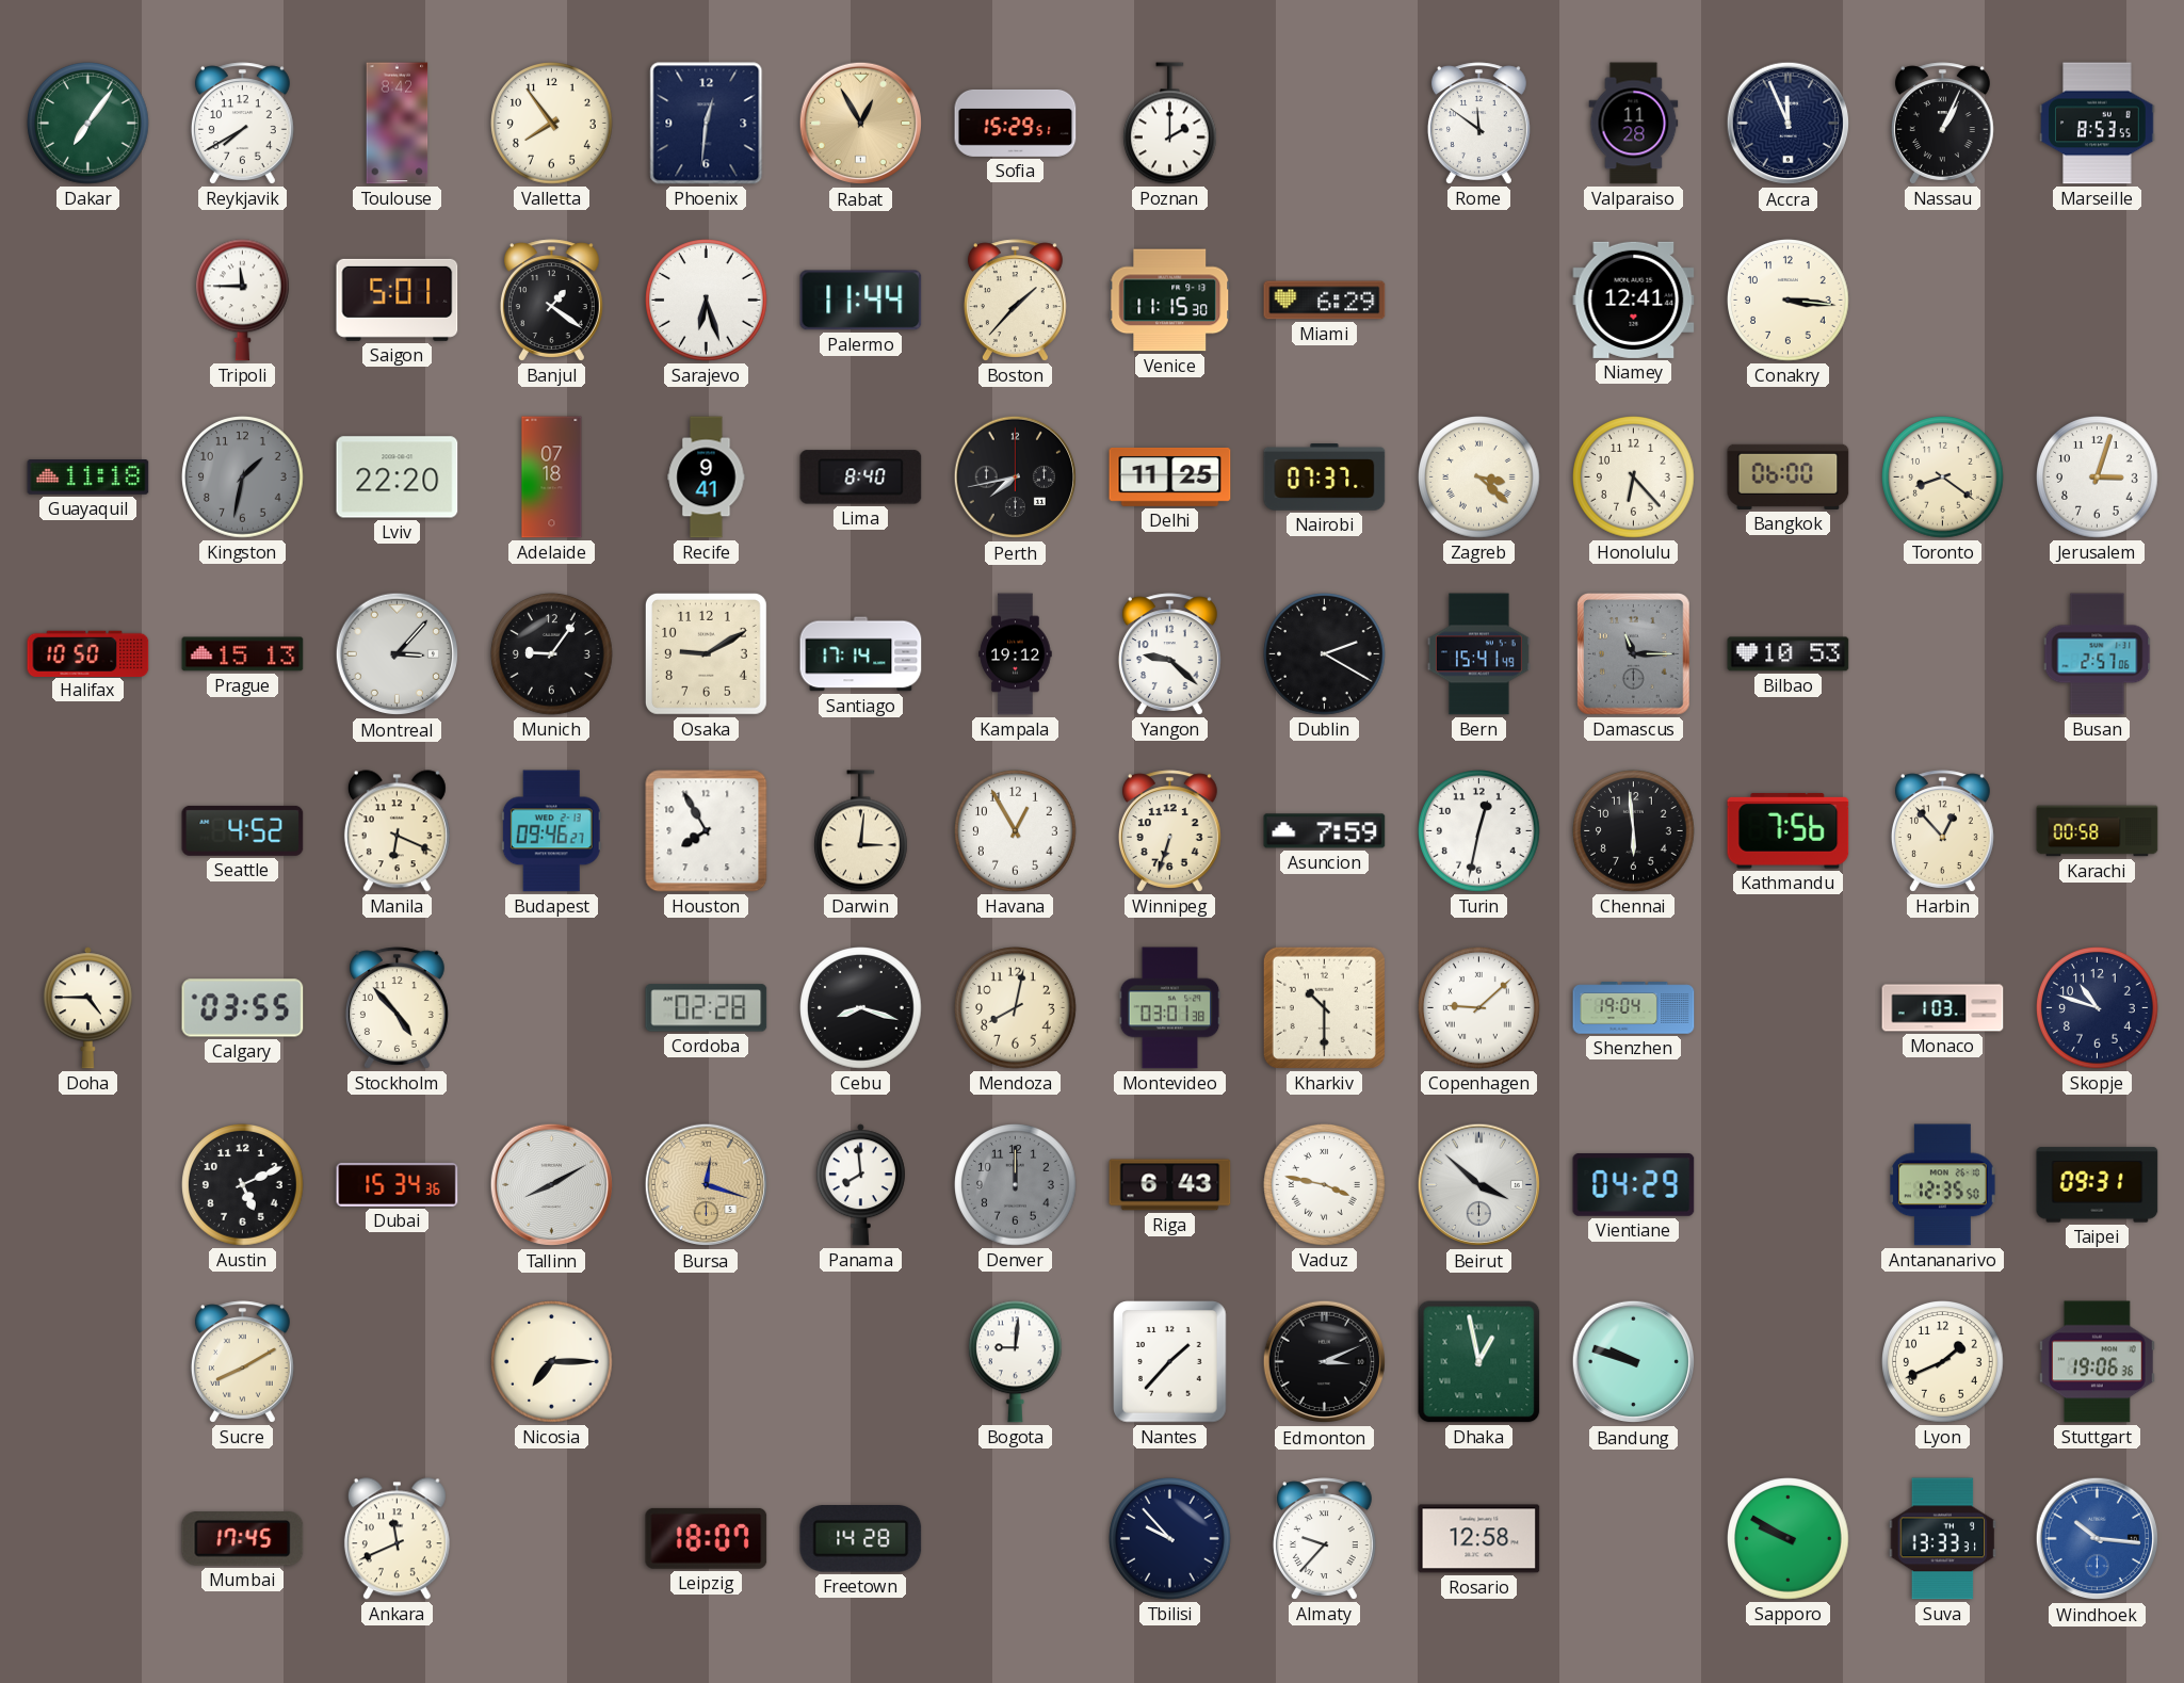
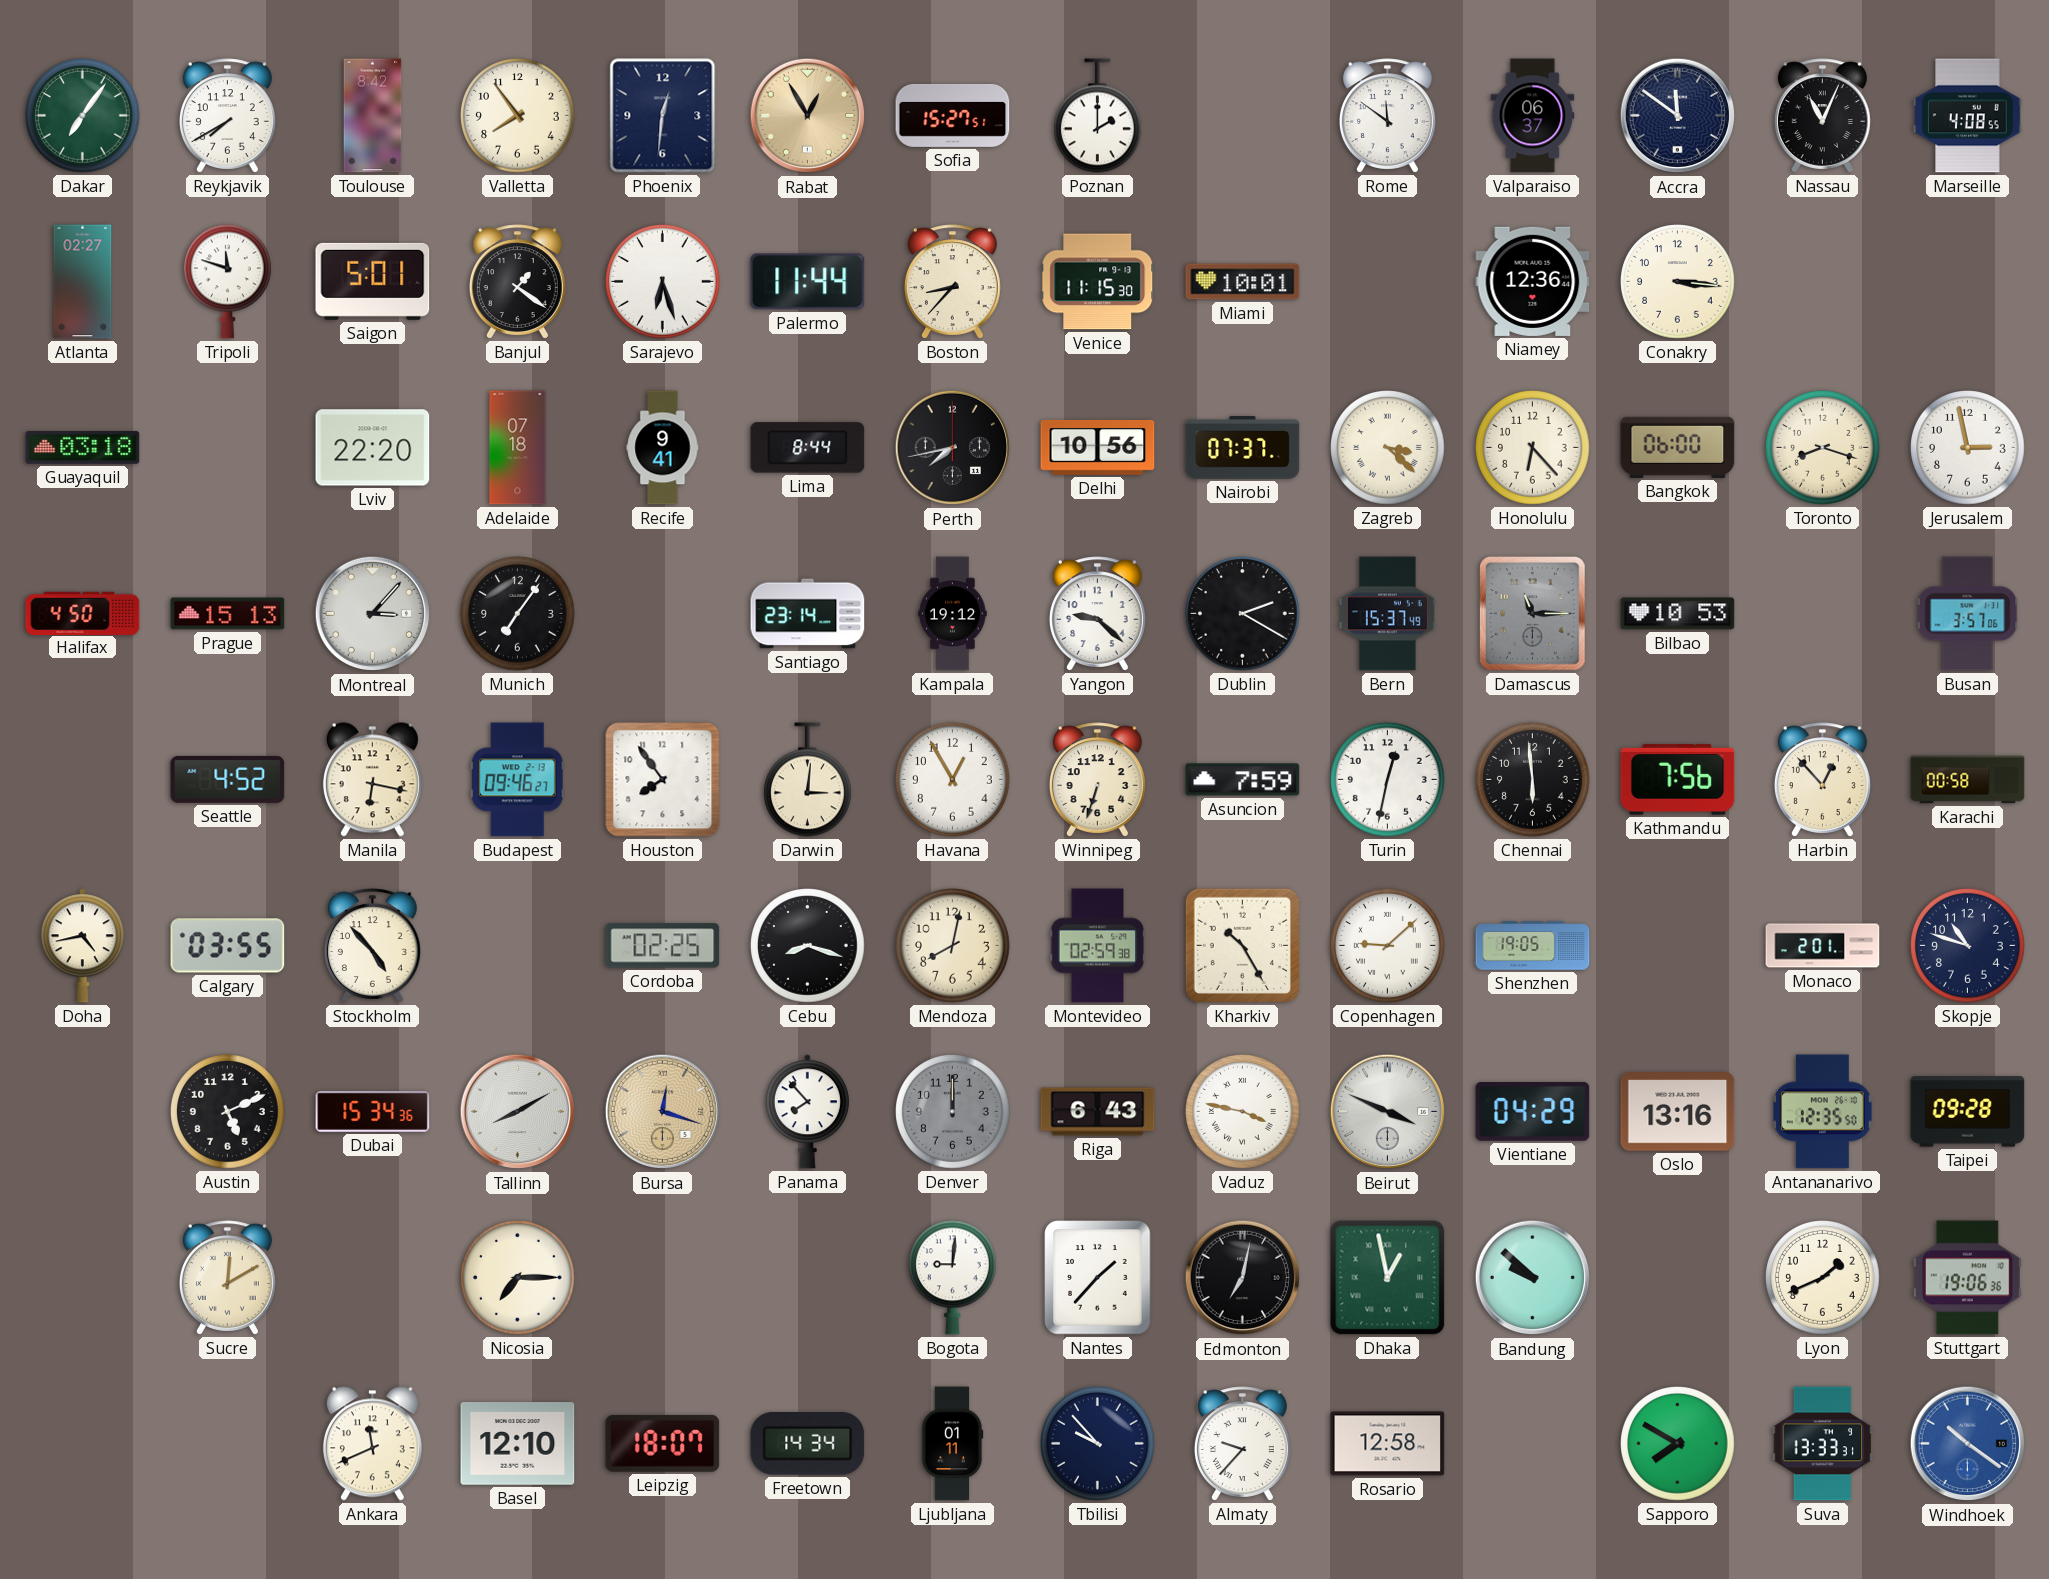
Sofia: 15:29 -> 15:27 (953, 115)
Valparaiso: 11:28 -> 06:37 (1533, 116)
Accra: 11:56 -> 11:51 (1678, 116)
Nassau: 1:04 -> 11:04 (1822, 116)
Marseille: 8:53 -> 4:08 (1968, 116)
Atlanta: none -> 02:27 (83, 282)
Tripoli: 11:45 -> 11:48 (227, 282)
Boston: 1:37 -> 8:37 (952, 282)
Miami: 6:29 -> 10:01 (1243, 282)
Niamey: 12:41 -> 12:36 (1533, 281)
Guayaquil: 11:18 -> 03:18 (83, 448)
Kingston: 1:32 -> none (243, 478)
Lima: 8:40 -> 8:44 (808, 448)
Delhi: 11:25 -> 10:56 (1098, 447)
Toronto: 8:21 -> 8:18 (1823, 448)
Jerusalem: 3:03 -> 2:58 (1968, 448)
Halifax: 10:50 -> 4:50 (83, 613)
Munich: 9:06 -> 7:06 (518, 614)
Osaka: 9:10 -> none (706, 653)
Santiago: 17:14 -> 23:14 (808, 614)
Bern: 15:41 -> 15:37 (1387, 614)
Busan: 2:57 -> 3:57 (1968, 614)
Manila: 6:19 -> 6:17 (372, 780)
Houston: 7:55 -> 7:54 (663, 780)
Doha: 4:45 -> 4:43 (82, 946)
Cordoba: 02:28 -> 02:25 (663, 946)
Montevideo: 03:01 -> 02:59 (1098, 946)
Kharkiv: 10:30 -> 10:25 (1242, 945)
Shenzhen: 19:04 -> 19:05 (1533, 946)
Monaco: 1:03 -> 2:01 (1823, 946)
Panama: 7:59 -> 7:53 (807, 1112)
Beirut: 3:52 -> 3:49 (1388, 1112)
Oslo: none -> 13:16 (1678, 1112)
Taipei: 09:31 -> 09:28 (1968, 1112)
Sucre: 8:10 -> 12:10 (227, 1278)
Edmonton: 3:11 -> 7:02 (1243, 1278)
Bandung: 9:48 -> 9:52 (1533, 1278)
Mumbai: 17:45 -> none (243, 1539)
Basel: none -> 12:10 (518, 1444)
Freetown: 14:28 -> 14:34 (808, 1444)
Ljubljana: none -> 01:11 (952, 1444)
Sapporo: 9:50 -> 7:50 (1678, 1444)
Windhoek: 10:16 -> 10:21 (1968, 1444)
